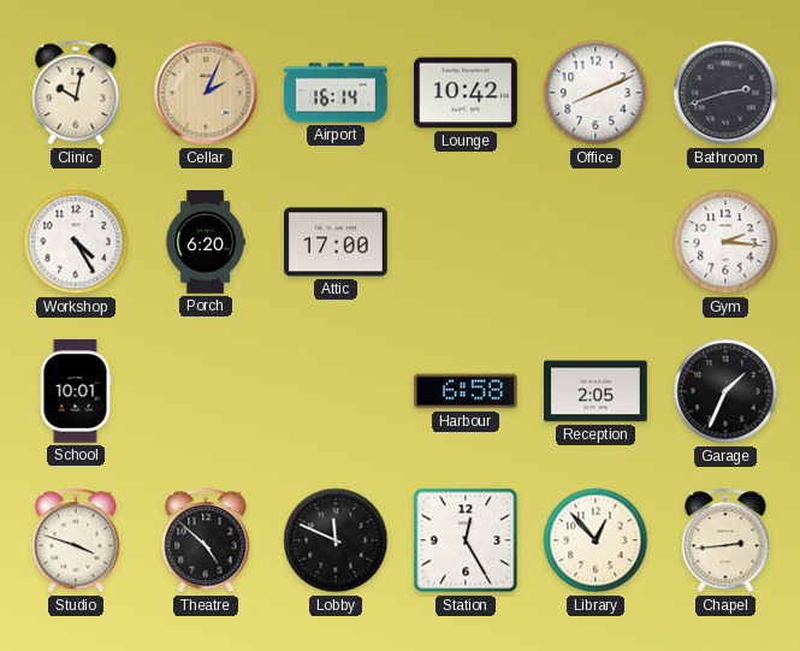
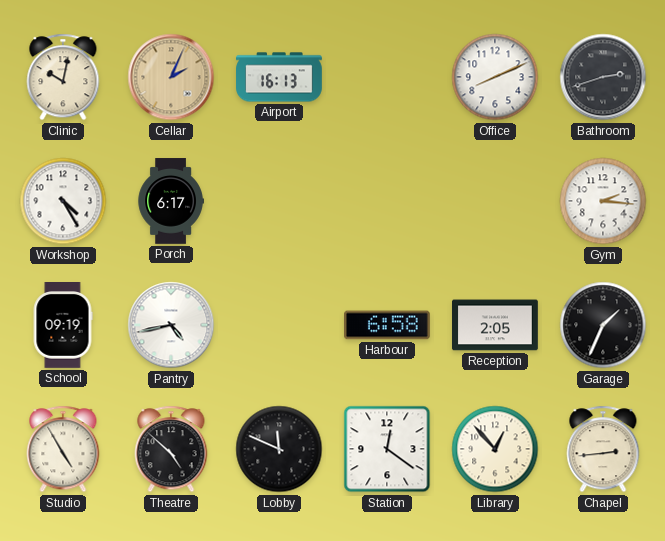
Airport: 16:14 -> 16:13 (279, 77)
Lounge: 10:42 -> none (467, 93)
Porch: 6:20 -> 6:17 (171, 201)
Attic: 17:00 -> none (337, 242)
School: 10:01 -> 09:19 (63, 326)
Pantry: none -> 4:43 (171, 325)
Studio: 3:48 -> 4:55 (63, 449)
Station: 12:25 -> 12:21 (387, 449)
